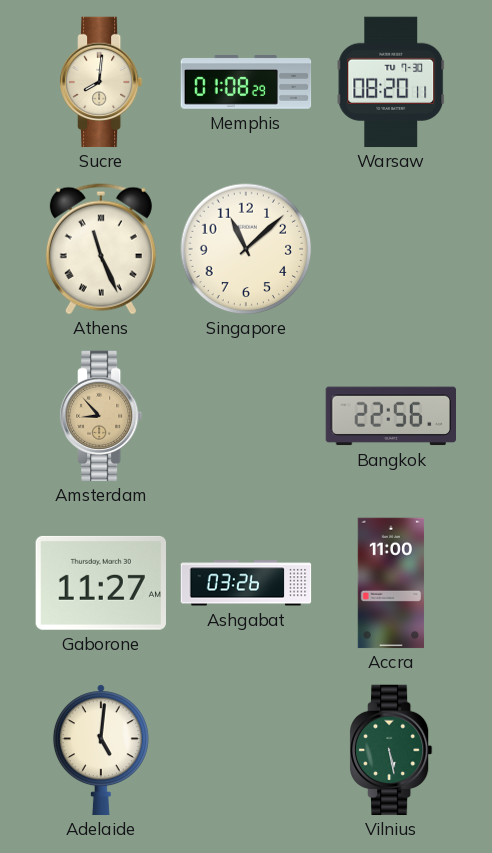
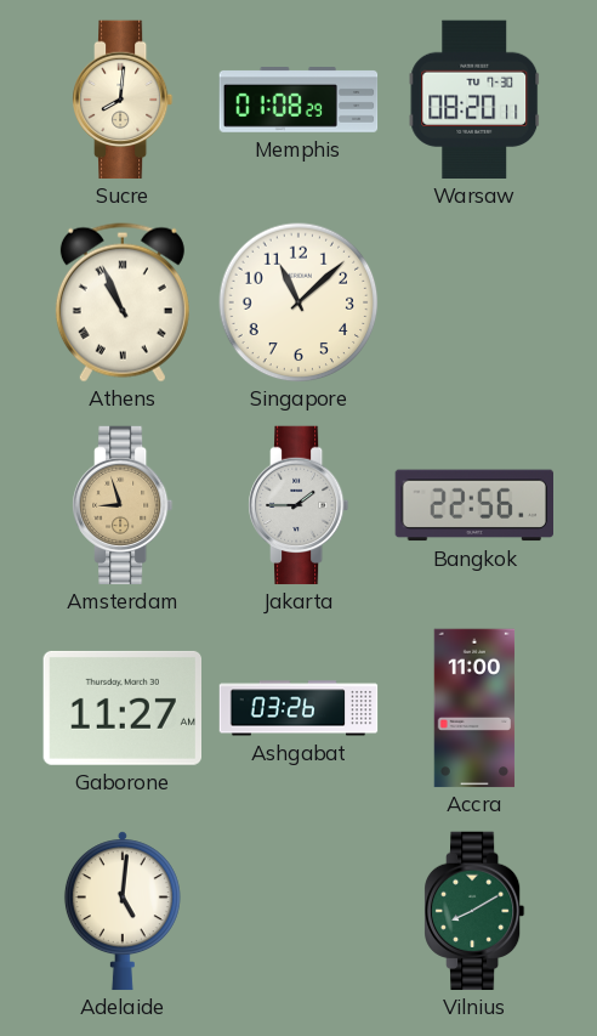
Athens: 11:26 -> 10:56 (123, 302)
Amsterdam: 8:53 -> 8:57 (124, 505)
Jakarta: none -> 1:45 (300, 505)
Vilnius: 5:28 -> 8:10 (476, 911)
